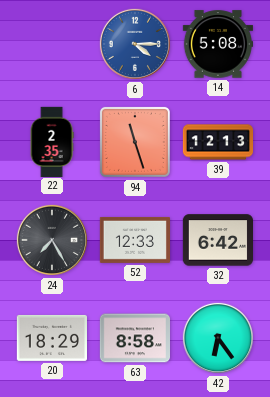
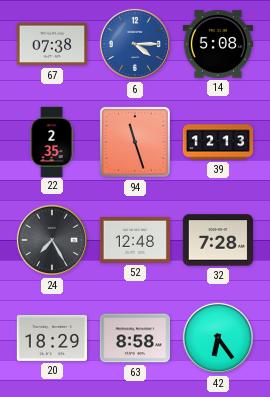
67: none -> 07:38 (51, 44)
52: 12:33 -> 12:48 (134, 240)
32: 6:42 -> 7:28 (217, 240)
